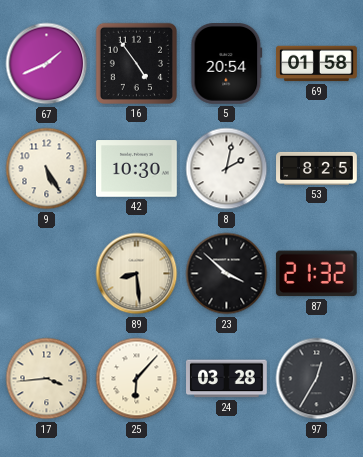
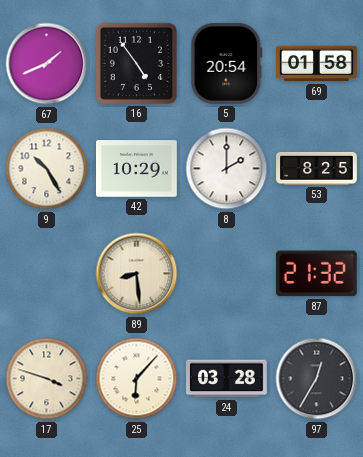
9: 5:25 -> 10:25 (47, 169)
42: 10:30 -> 10:29 (137, 169)
8: 2:02 -> 2:00 (227, 169)
23: 3:52 -> none (227, 274)
17: 3:44 -> 3:48 (47, 379)
